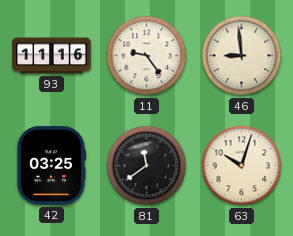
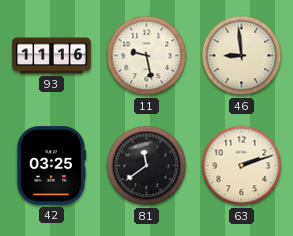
11: 9:24 -> 9:28 (147, 56)
63: 10:03 -> 2:12 (242, 166)
